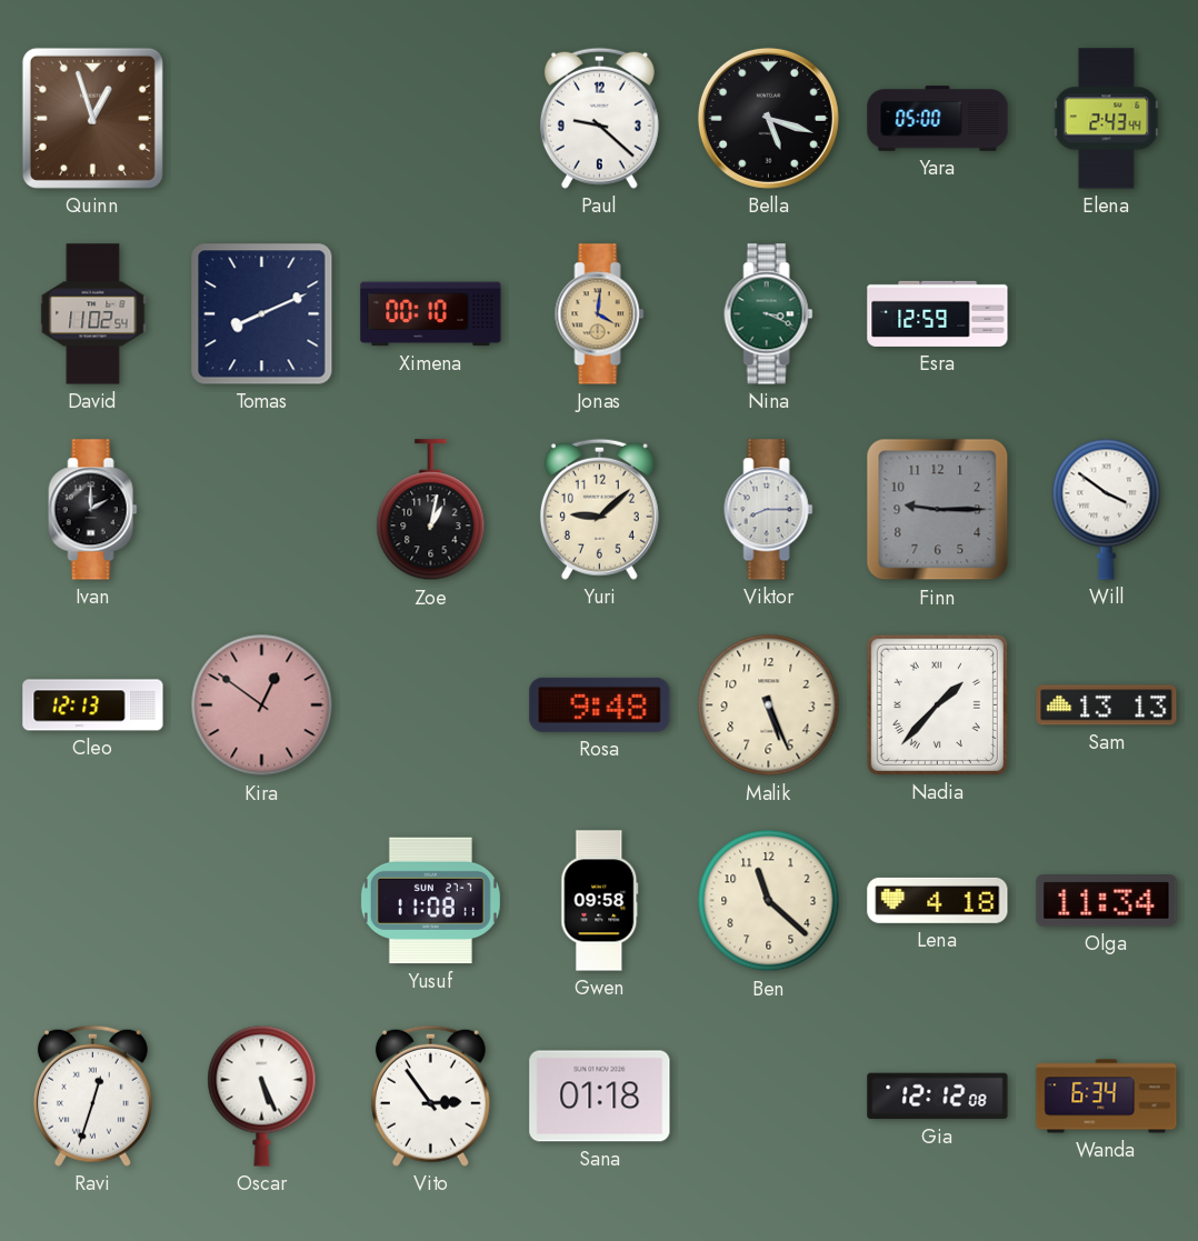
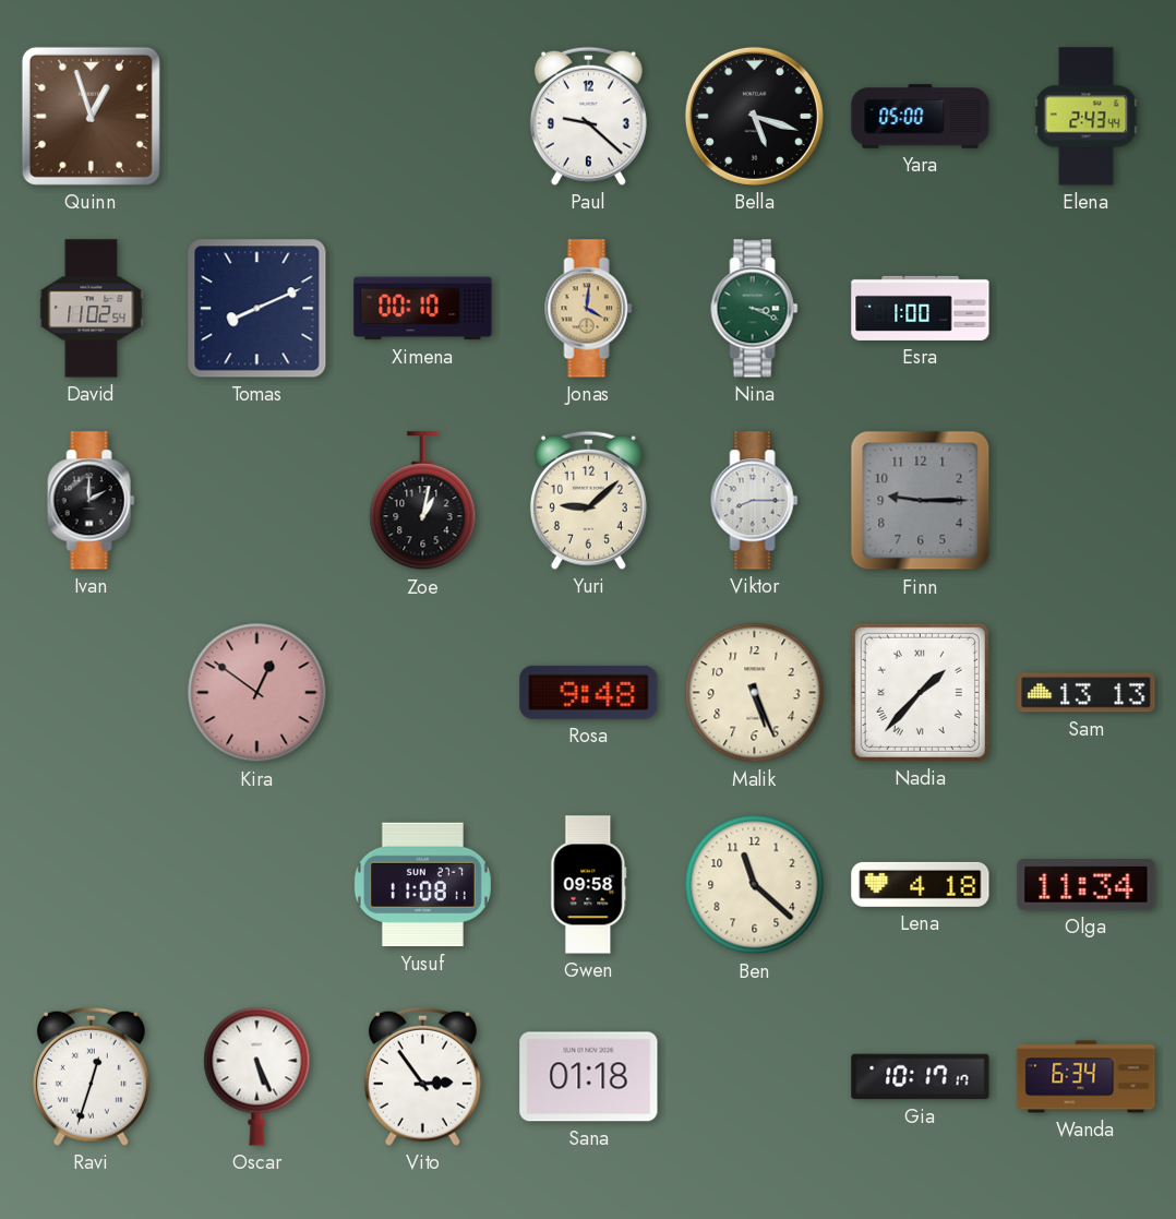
Esra: 12:59 -> 1:00 (921, 308)
Will: 3:51 -> none (1107, 509)
Cleo: 12:13 -> none (93, 705)
Gia: 12:12 -> 10:17 (921, 1077)
